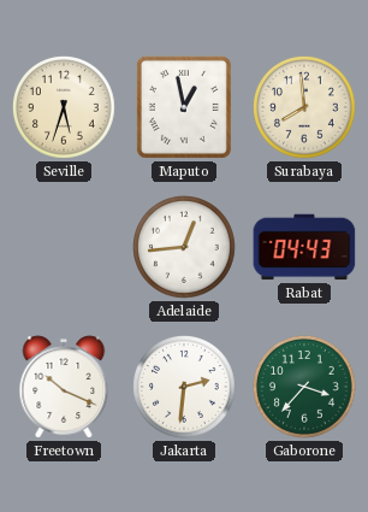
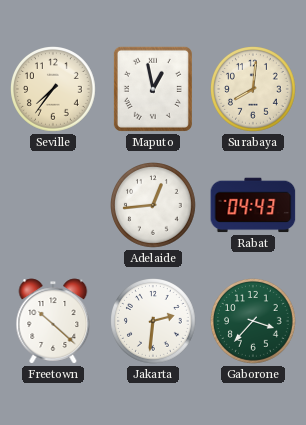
Seville: 5:33 -> 7:36 (54, 90)
Surabaya: 7:59 -> 8:01 (254, 90)
Freetown: 10:19 -> 10:22 (53, 321)
